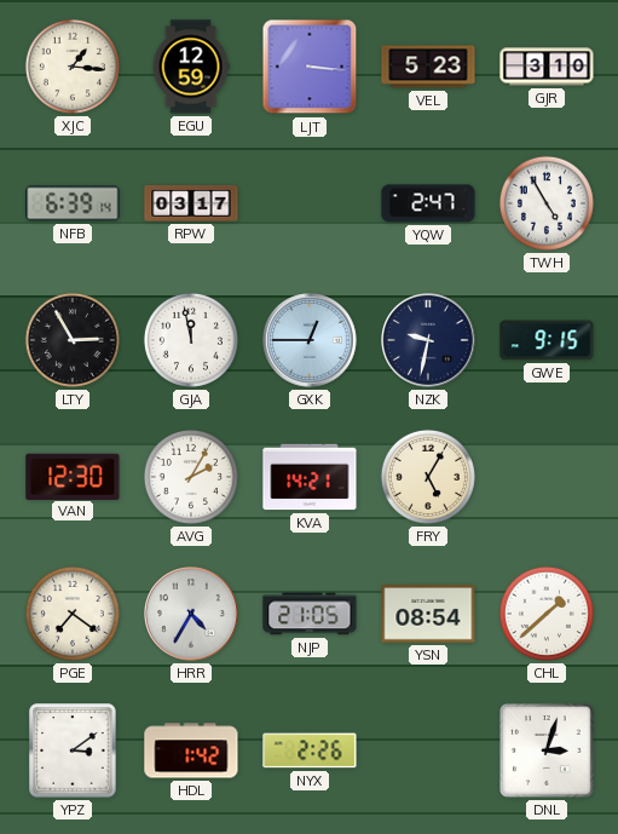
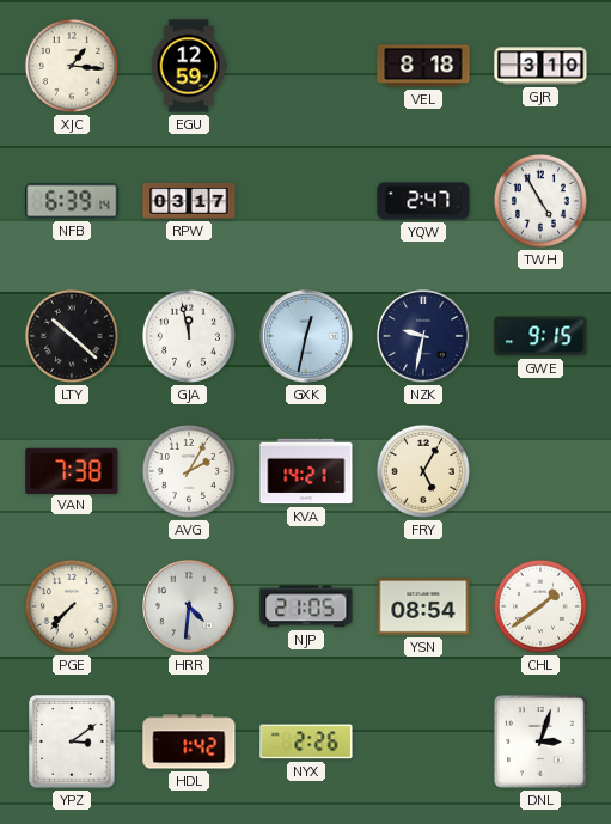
LJT: 3:16 -> none (310, 67)
VEL: 5:23 -> 8:18 (423, 66)
LTY: 2:55 -> 10:22 (72, 336)
GXK: 12:45 -> 12:32 (306, 336)
VAN: 12:30 -> 7:38 (72, 470)
PGE: 7:21 -> 7:37 (72, 606)
HRR: 4:35 -> 4:31 (189, 606)
CHL: 1:38 -> 1:39 (540, 606)
